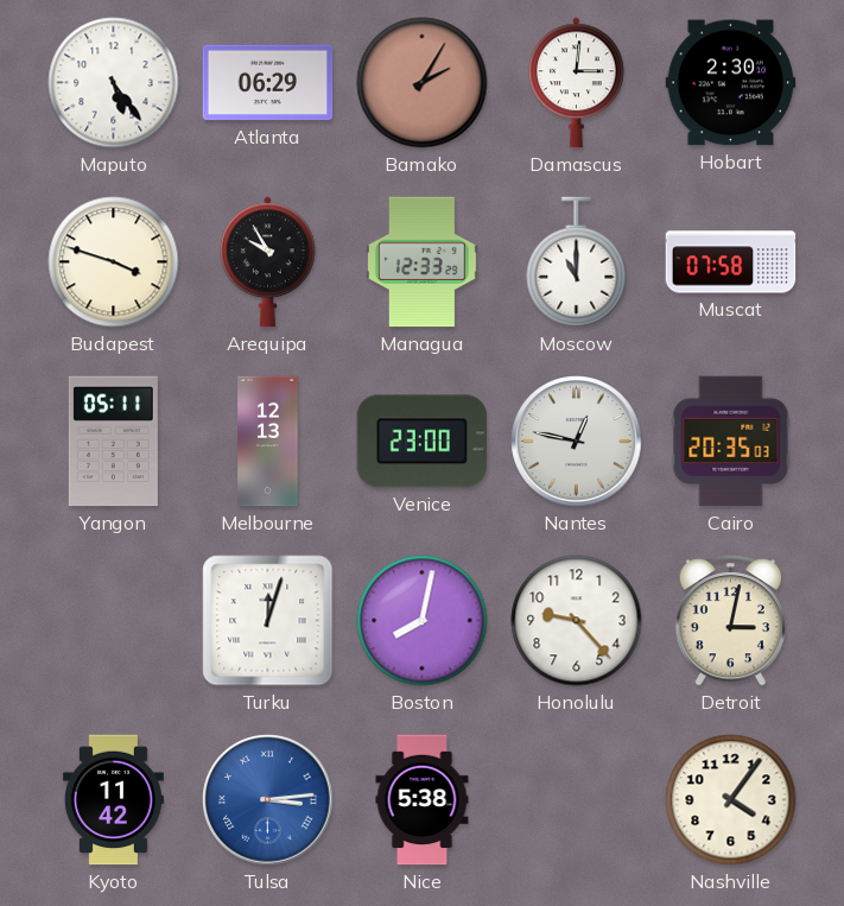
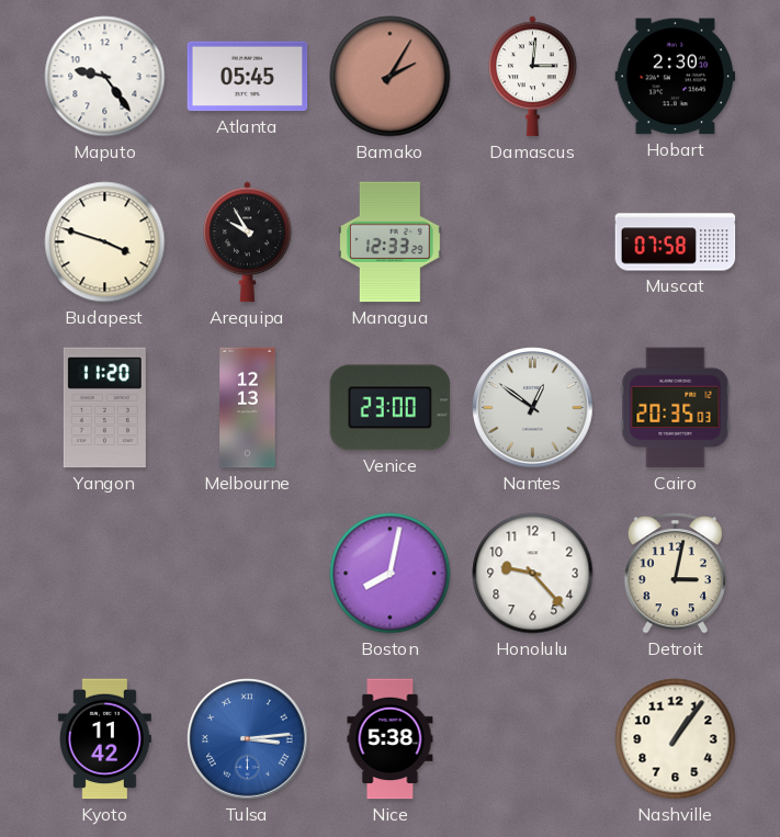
Maputo: 5:24 -> 9:24 (105, 77)
Atlanta: 06:29 -> 05:45 (248, 77)
Moscow: 11:00 -> none (577, 262)
Yangon: 05:11 -> 11:20 (104, 408)
Nantes: 12:47 -> 12:51 (533, 408)
Turku: 12:03 -> none (268, 621)
Nashville: 4:06 -> 1:06 (676, 739)
